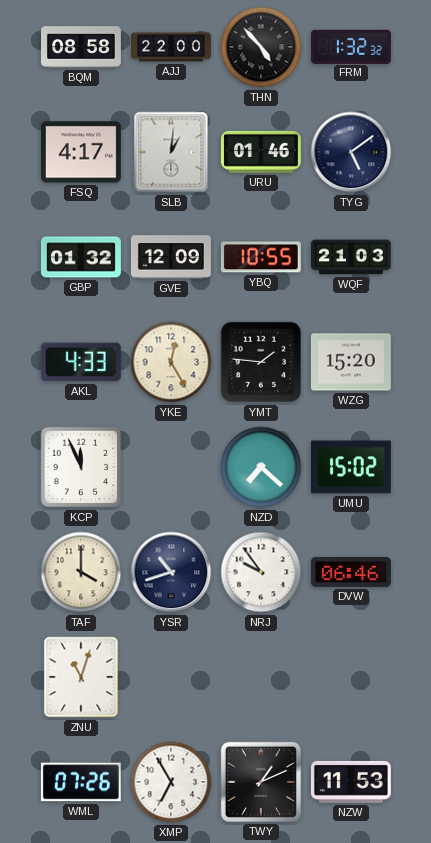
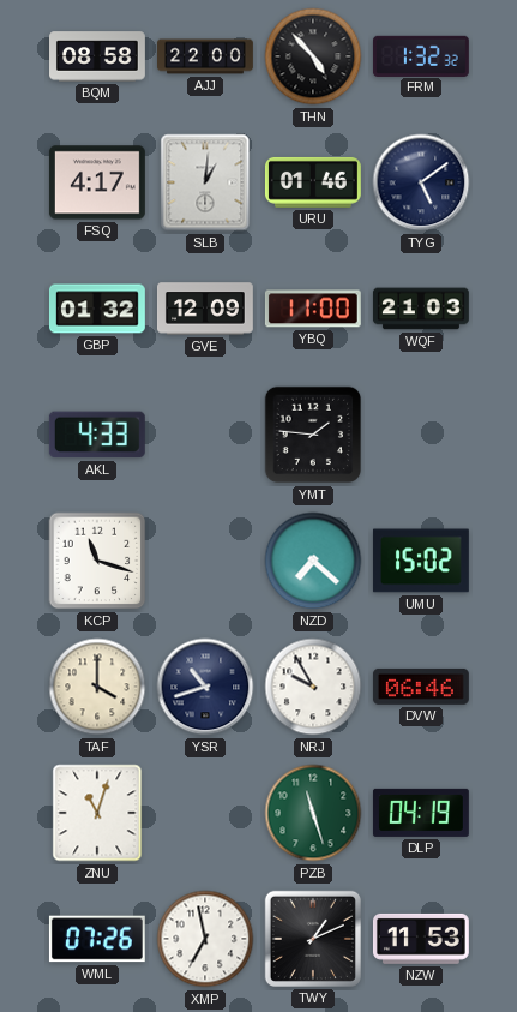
YBQ: 10:55 -> 11:00 (313, 309)
YKE: 12:25 -> none (171, 362)
WZG: 15:20 -> none (351, 362)
KCP: 11:56 -> 11:18 (97, 561)
NRJ: 9:54 -> 9:55 (313, 687)
PZB: none -> 11:27 (313, 813)
DLP: none -> 04:19 (421, 813)
XMP: 6:55 -> 6:58 (205, 939)
